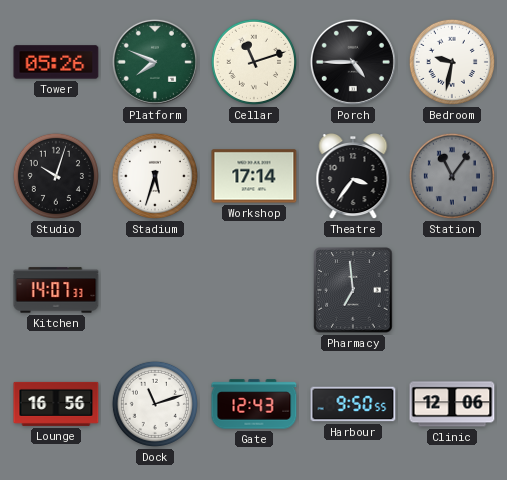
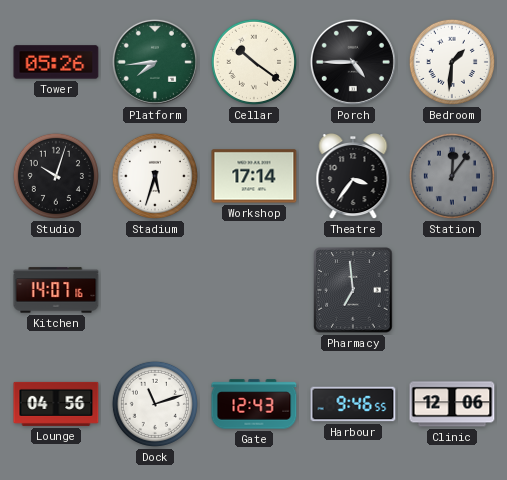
Platform: 7:49 -> 7:44 (155, 62)
Cellar: 11:12 -> 10:21 (254, 62)
Bedroom: 9:32 -> 1:31 (452, 62)
Station: 11:06 -> 12:06 (452, 176)
Kitchen: 14:07:33 -> 14:07:16 (56, 290)
Lounge: 16:56 -> 04:56 (56, 404)
Harbour: 9:50 -> 9:46 (353, 404)
